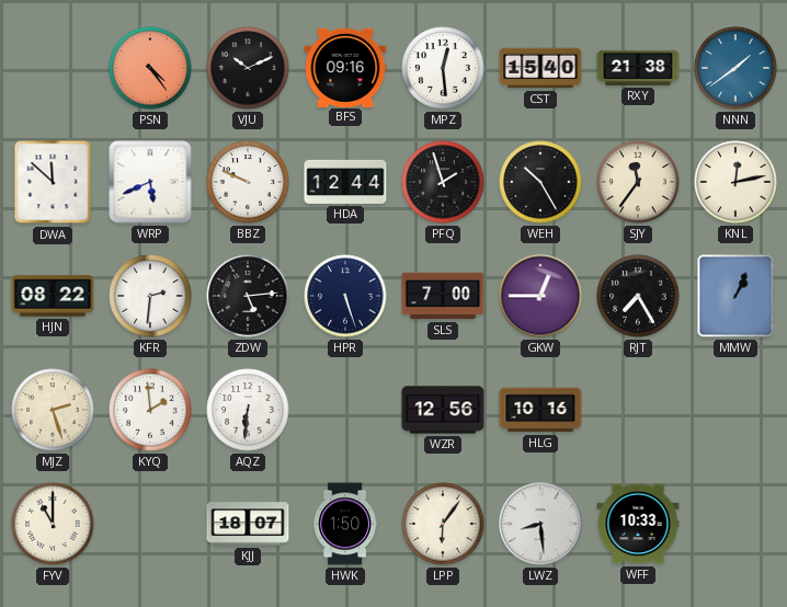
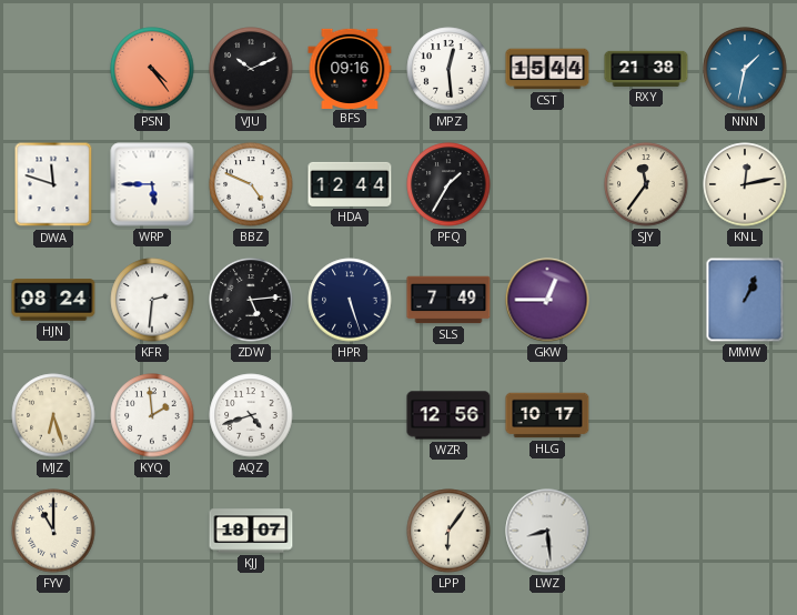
CST: 15:40 -> 15:44 (547, 69)
NNN: 1:39 -> 1:32 (745, 69)
DWA: 11:52 -> 11:48 (53, 184)
WRP: 5:41 -> 5:45 (152, 184)
BBZ: 9:49 -> 4:49 (251, 184)
PFQ: 1:57 -> 1:35 (448, 184)
WEH: 10:25 -> none (540, 182)
HJN: 08:22 -> 08:24 (53, 300)
SLS: 7:00 -> 7:49 (448, 300)
RJT: 7:25 -> none (638, 296)
MJZ: 2:27 -> 6:27 (53, 415)
AQZ: 6:31 -> 4:42 (251, 415)
HLG: 10:16 -> 10:17 (547, 415)
HWK: 1:50 -> none (345, 524)
WFF: 10:33 -> none (638, 524)
